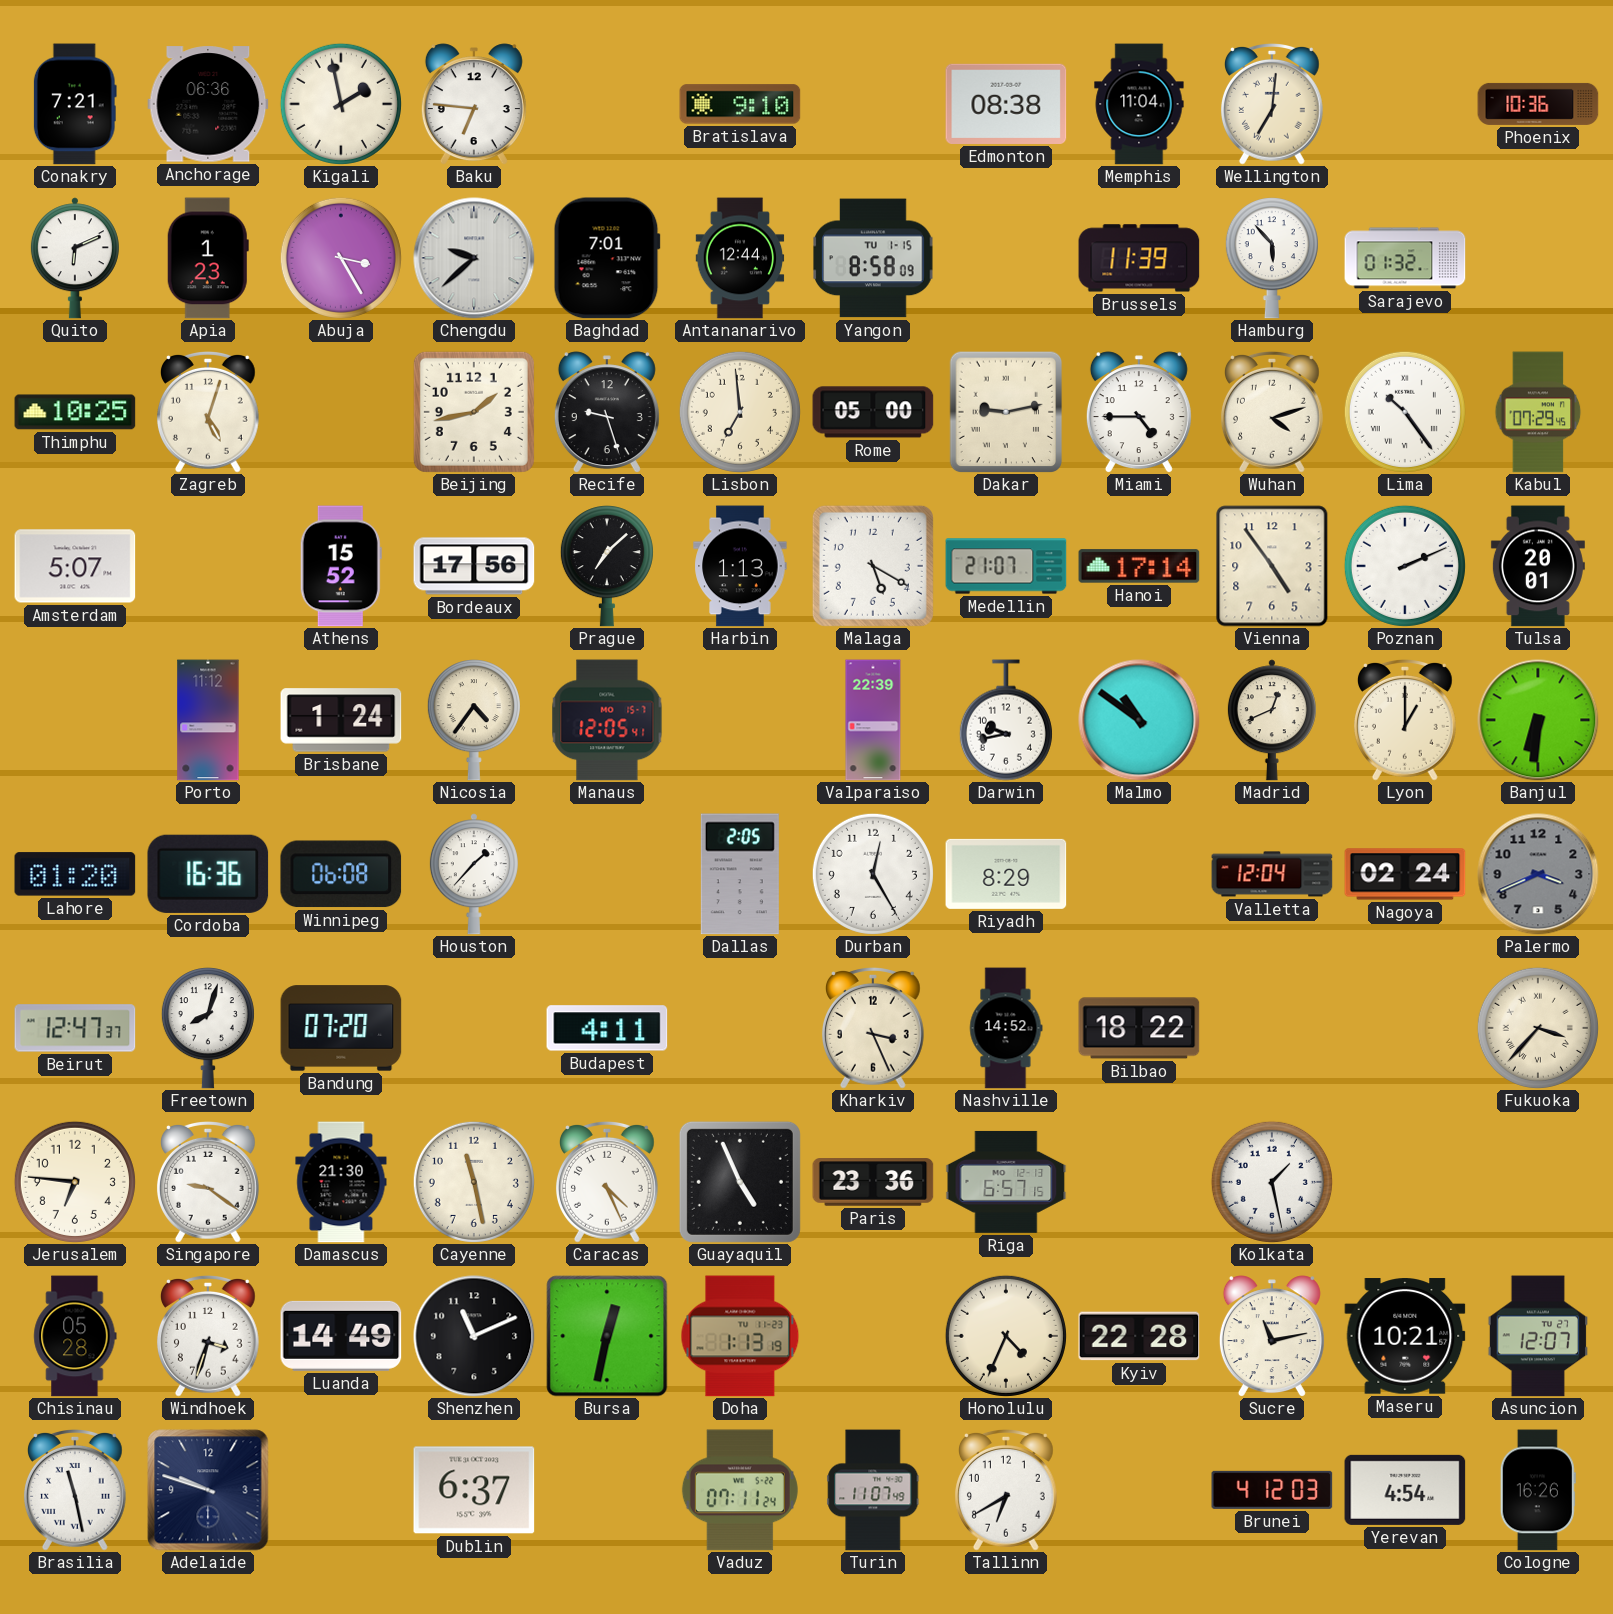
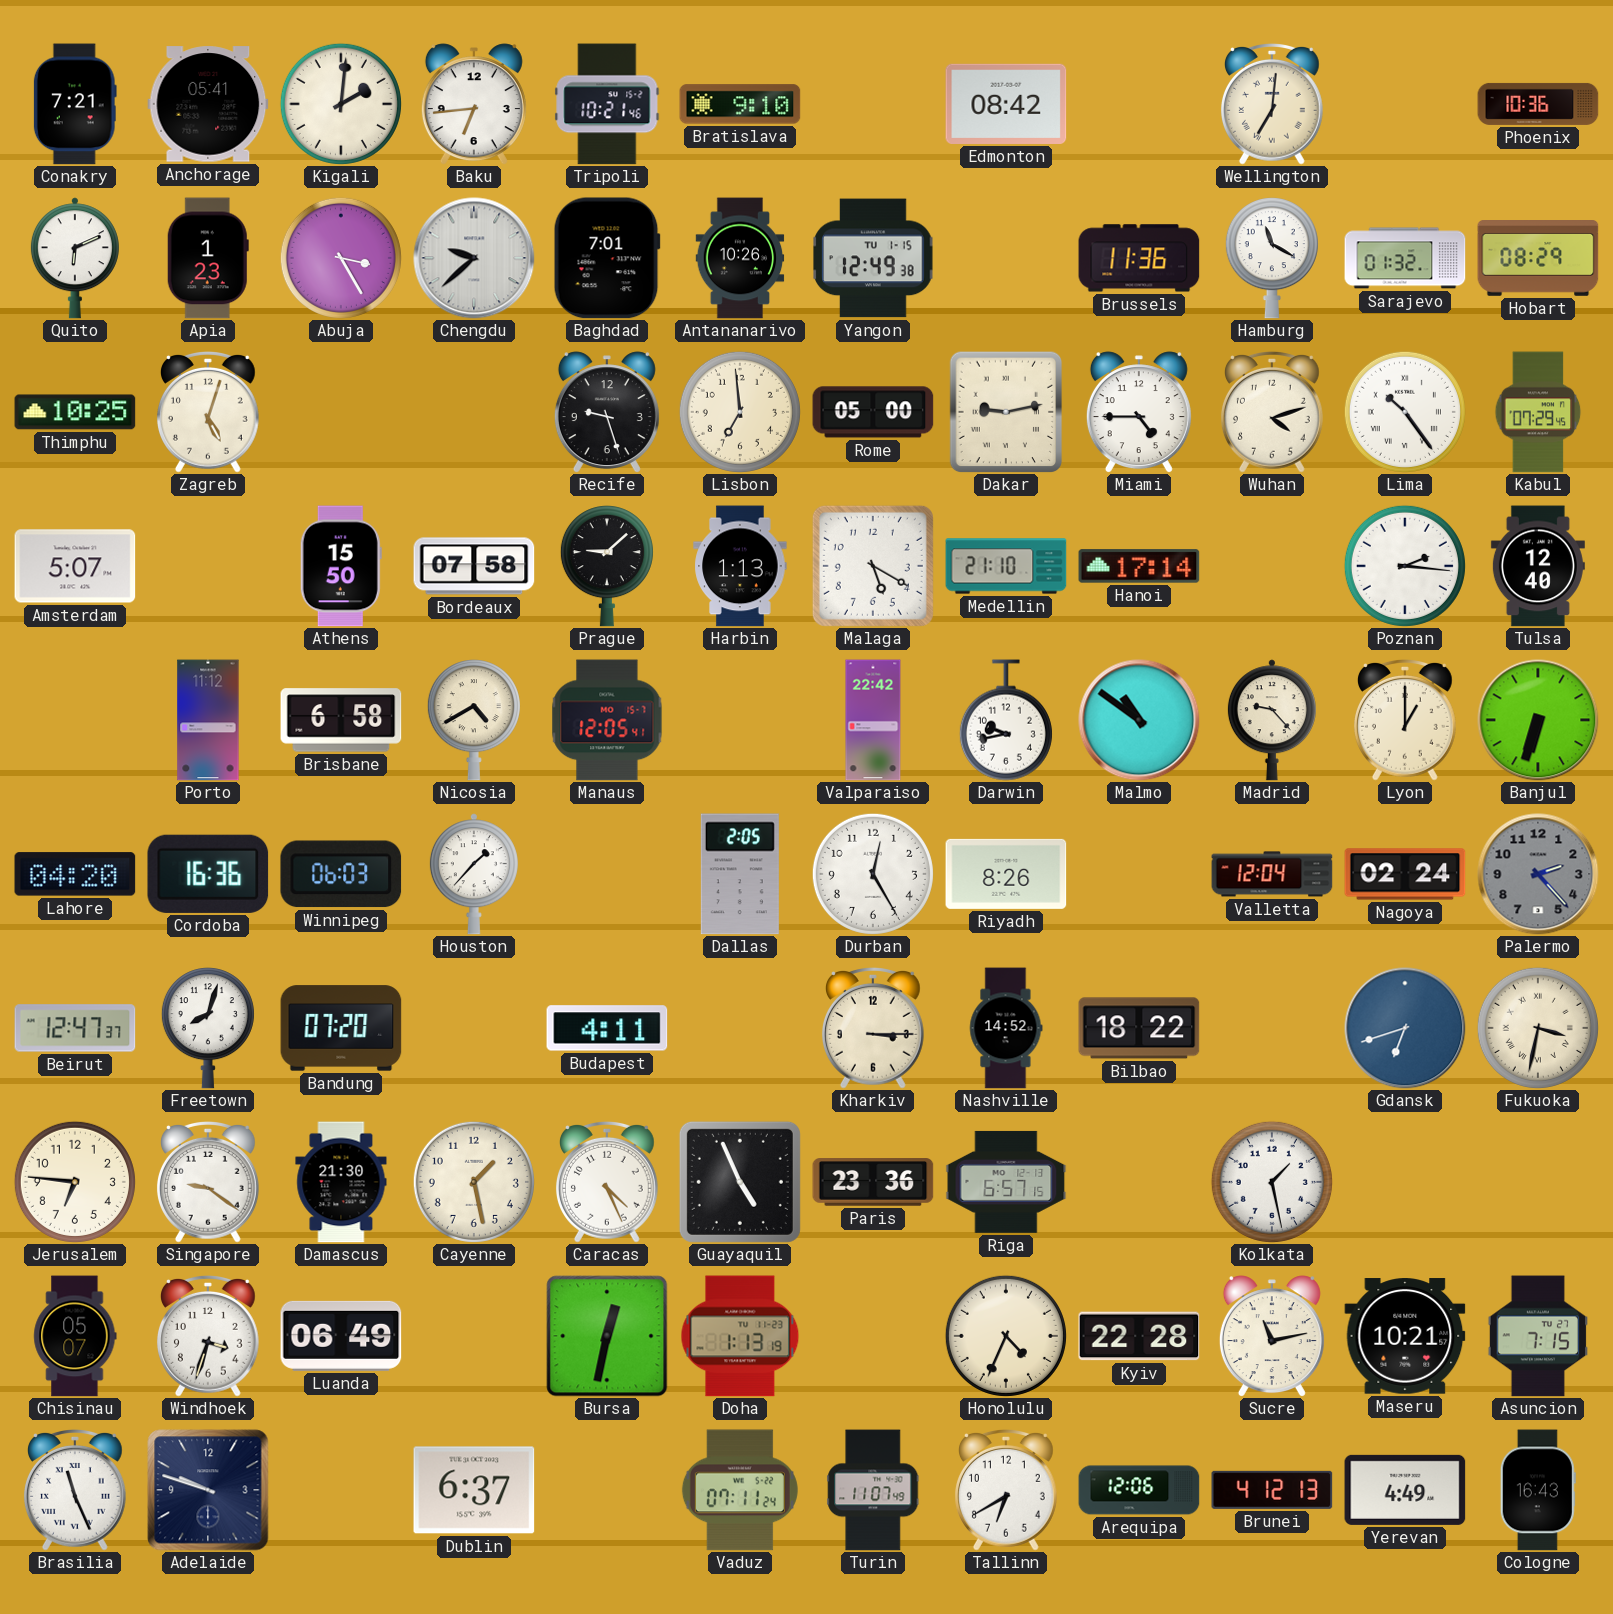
Anchorage: 06:36 -> 05:41 (208, 104)
Kigali: 1:58 -> 2:01 (341, 104)
Baku: 6:46 -> 6:44 (474, 104)
Tripoli: none -> 10:21 (607, 104)
Edmonton: 08:38 -> 08:42 (1006, 104)
Memphis: 11:04 -> none (1139, 104)
Antananarivo: 12:44 -> 10:26 (740, 258)
Yangon: 8:58 -> 12:49 (873, 258)
Brussels: 11:39 -> 11:36 (1139, 258)
Hamburg: 5:53 -> 11:20 (1272, 258)
Hobart: none -> 08:29 (1538, 259)
Beijing: 1:43 -> none (474, 412)
Athens: 15:52 -> 15:50 (341, 566)
Bordeaux: 17:56 -> 07:58 (474, 566)
Prague: 7:08 -> 9:08 (607, 566)
Medellin: 21:07 -> 21:10 (1006, 566)
Vienna: 4:54 -> none (1272, 566)
Poznan: 2:11 -> 2:16 (1405, 566)
Tulsa: 20:01 -> 12:40 (1538, 566)
Brisbane: 1:24 -> 6:58 (341, 720)
Nicosia: 4:36 -> 4:40 (474, 720)
Valparaiso: 22:39 -> 22:42 (873, 720)
Madrid: 12:41 -> 9:23 (1272, 720)
Banjul: 6:31 -> 6:33 (1538, 720)
Lahore: 01:20 -> 04:20 (75, 874)
Winnipeg: 06:08 -> 06:03 (341, 874)
Riyadh: 8:29 -> 8:26 (1006, 874)
Palermo: 3:41 -> 2:23 (1538, 874)
Kharkiv: 3:26 -> 3:15 (873, 1029)
Gdansk: none -> 6:42 (1405, 1028)
Fukuoka: 3:37 -> 3:32 (1538, 1028)
Cayenne: 11:28 -> 1:28 (474, 1182)
Chisinau: 05:28 -> 05:07 (75, 1336)
Luanda: 14:49 -> 06:49 (341, 1336)
Shenzhen: 11:11 -> none (474, 1336)
Asuncion: 12:07 -> 7:15 (1537, 1336)
Brasilia: 11:28 -> 11:26 (75, 1491)
Arequipa: none -> 12:06 (1139, 1490)
Brunei: 4:12:03 -> 4:12:13 (1272, 1490)
Yerevan: 4:54 -> 4:49 (1405, 1490)
Cologne: 16:26 -> 16:43 (1538, 1490)
